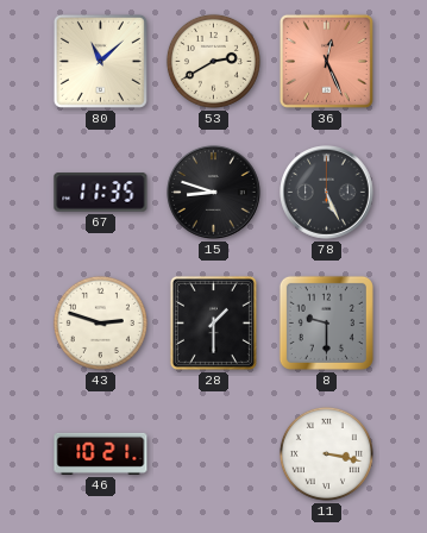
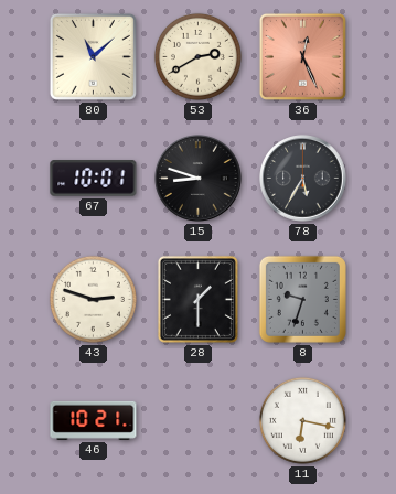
67: 11:35 -> 10:01 (94, 179)
78: 5:26 -> 5:35 (303, 179)
8: 9:30 -> 9:33 (302, 299)
11: 3:17 -> 6:17 (302, 420)
